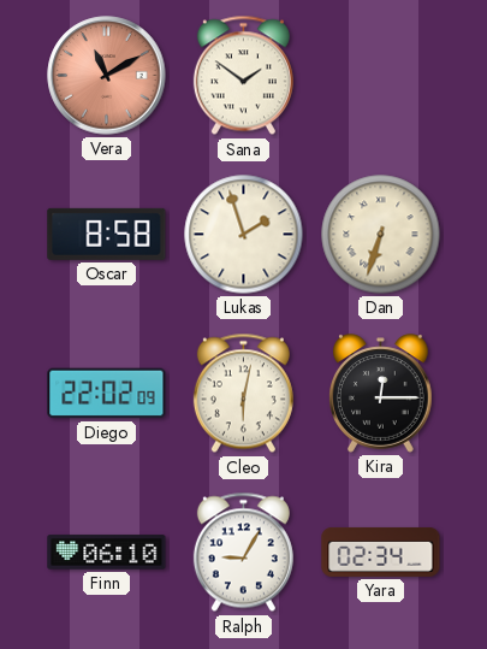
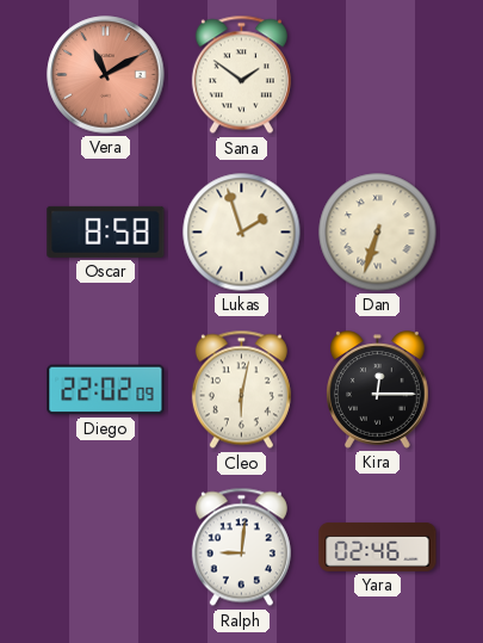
Finn: 06:10 -> none (107, 553)
Ralph: 9:05 -> 9:01 (241, 548)
Yara: 02:34 -> 02:46 (378, 546)
